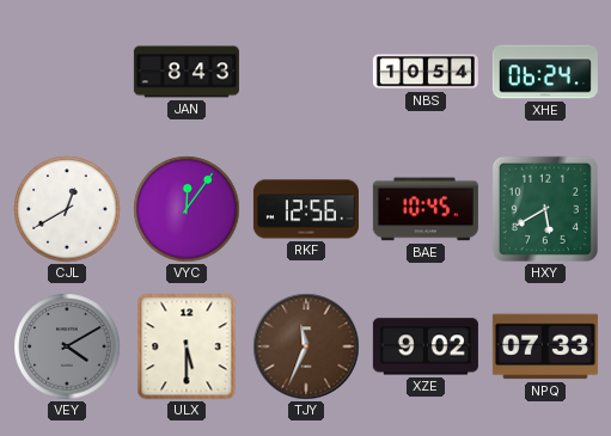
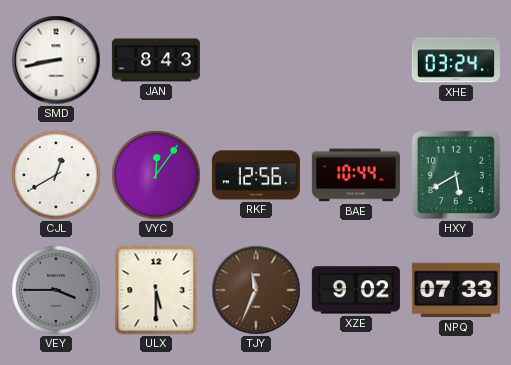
SMD: none -> 8:43 (56, 60)
NBS: 10:54 -> none (426, 72)
XHE: 06:24 -> 03:24 (456, 60)
BAE: 10:45 -> 10:44 (356, 175)
VEY: 4:10 -> 3:45 (56, 290)
